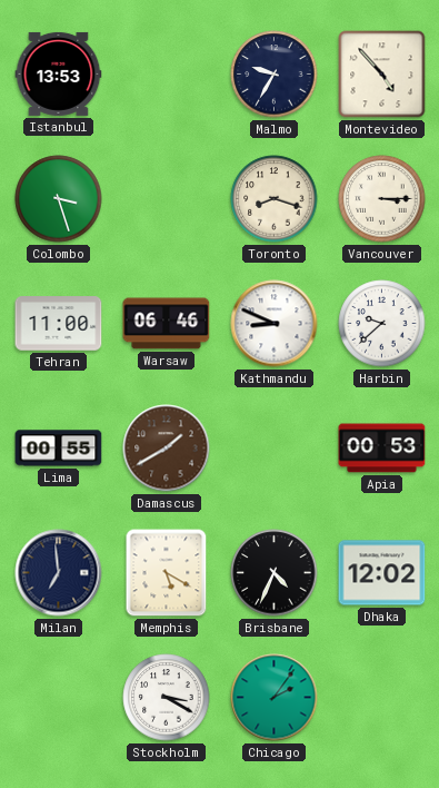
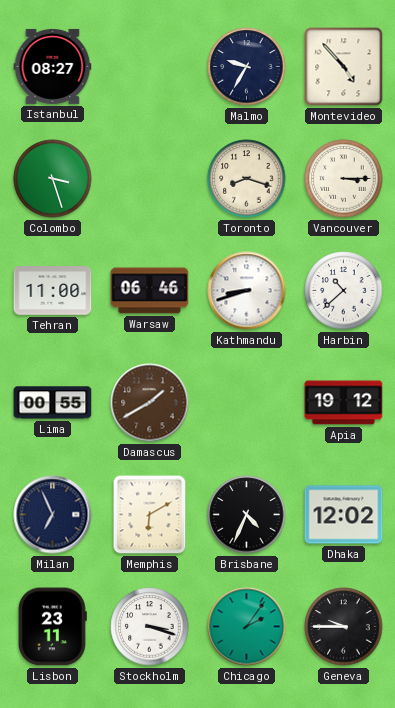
Istanbul: 13:53 -> 08:27 (53, 66)
Kathmandu: 8:49 -> 8:42 (247, 291)
Harbin: 9:38 -> 10:38 (344, 291)
Apia: 00:53 -> 19:12 (344, 403)
Milan: 6:59 -> 6:56 (53, 515)
Memphis: 5:20 -> 6:10 (150, 515)
Lisbon: none -> 23:11 (52, 627)
Stockholm: 3:20 -> 3:18 (150, 627)
Geneva: none -> 9:45 (344, 627)
